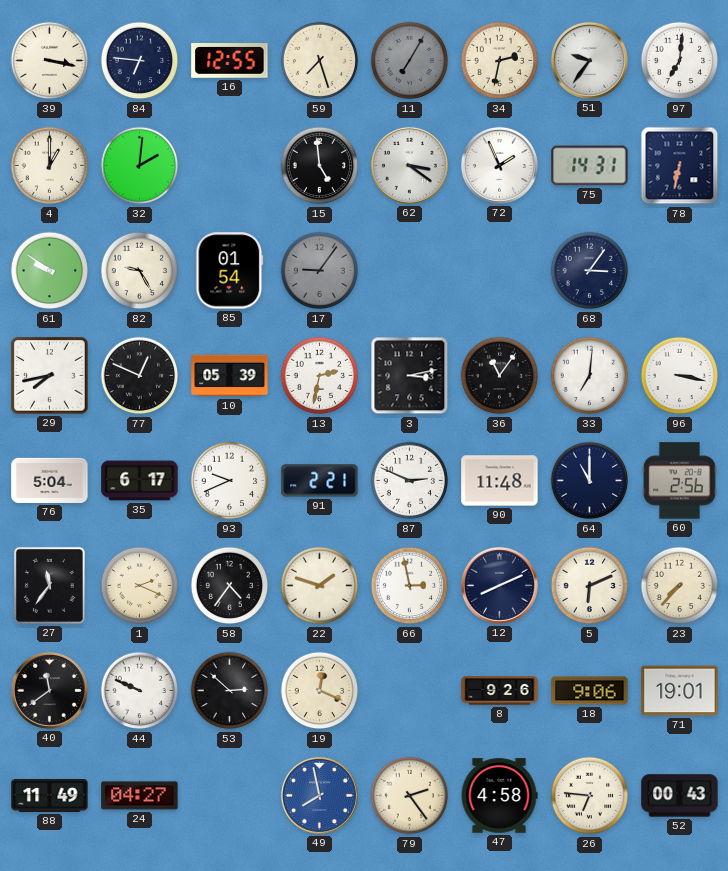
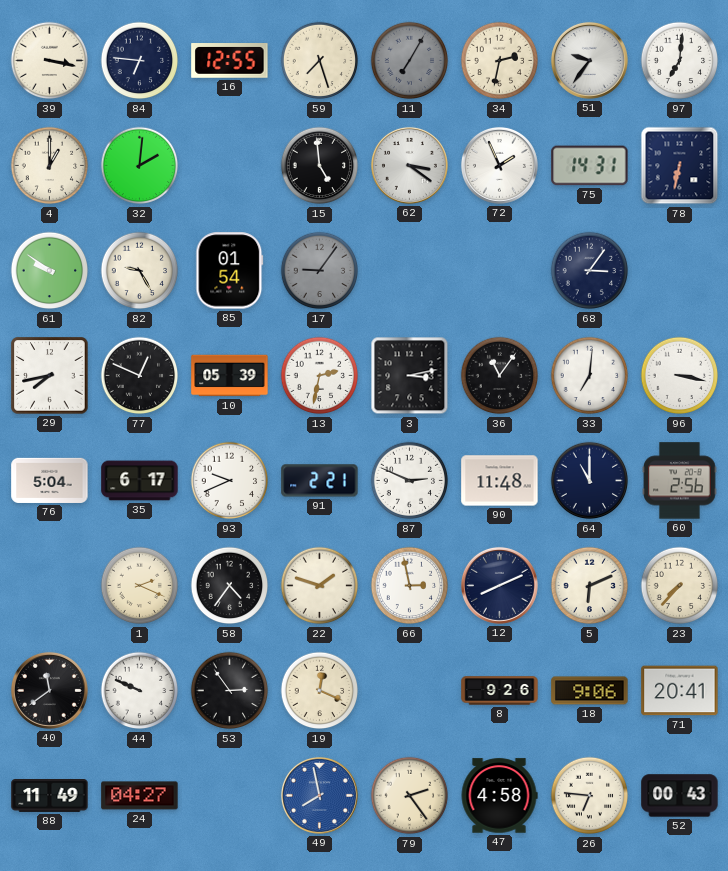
27: 11:36 -> none (49, 585)
53: 2:52 -> 2:54 (230, 691)
71: 19:01 -> 20:41 (680, 691)
